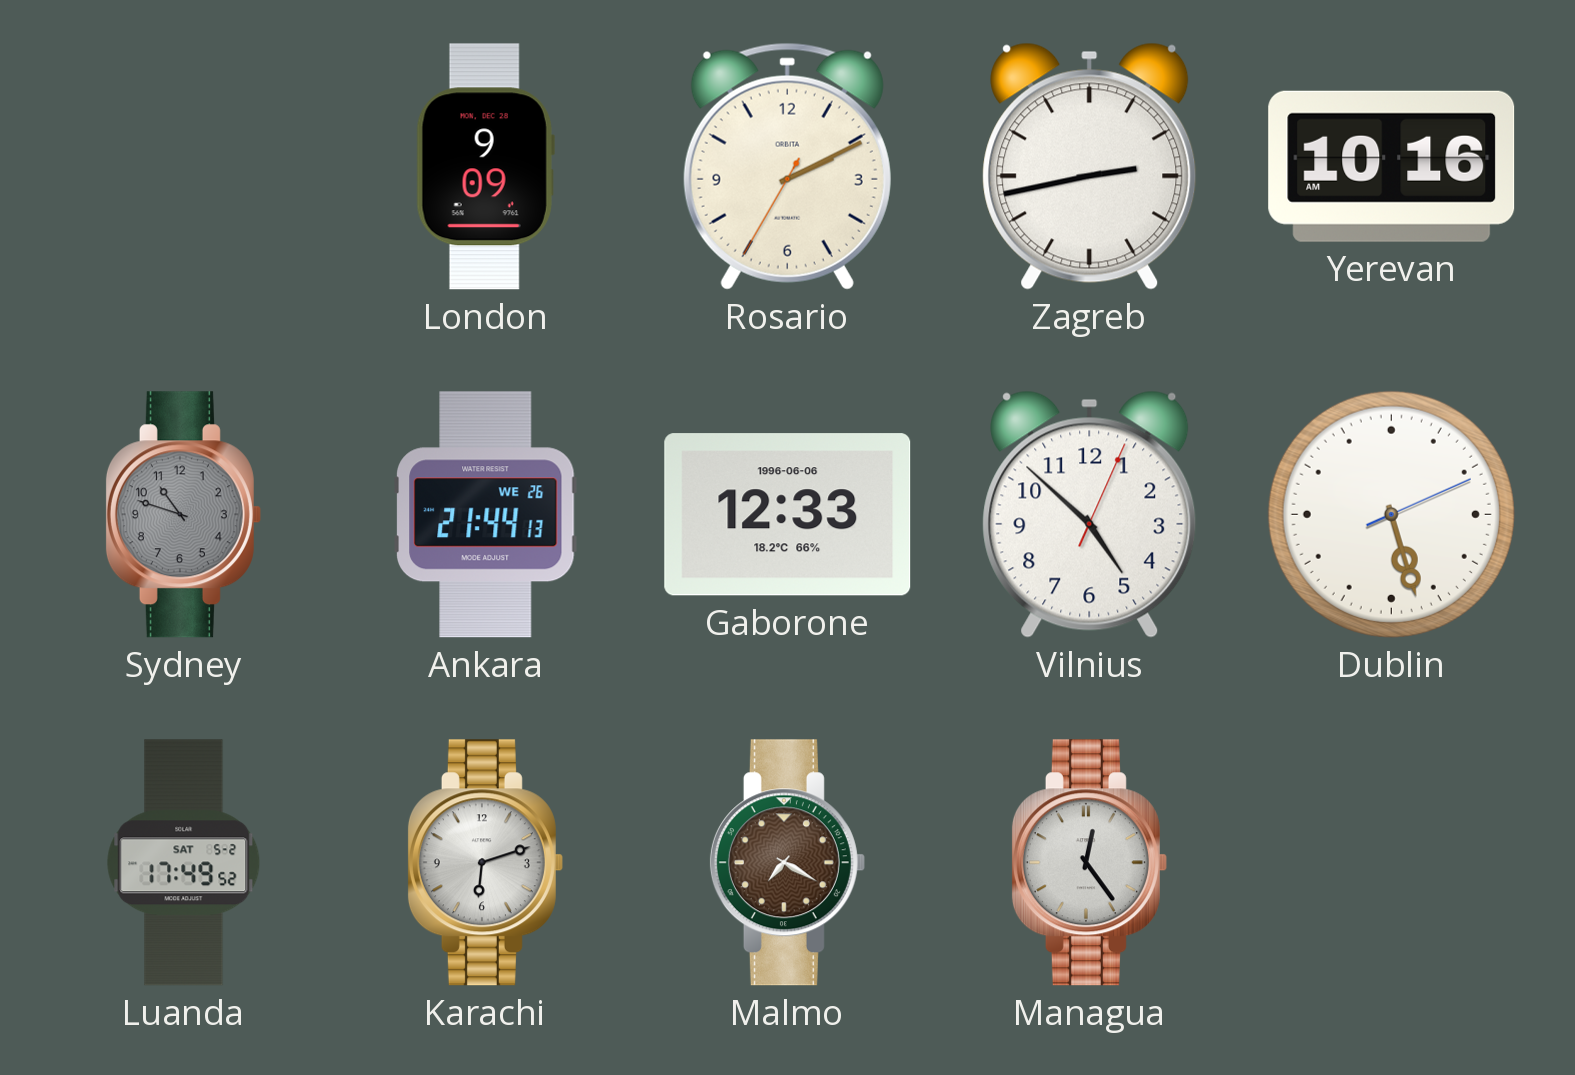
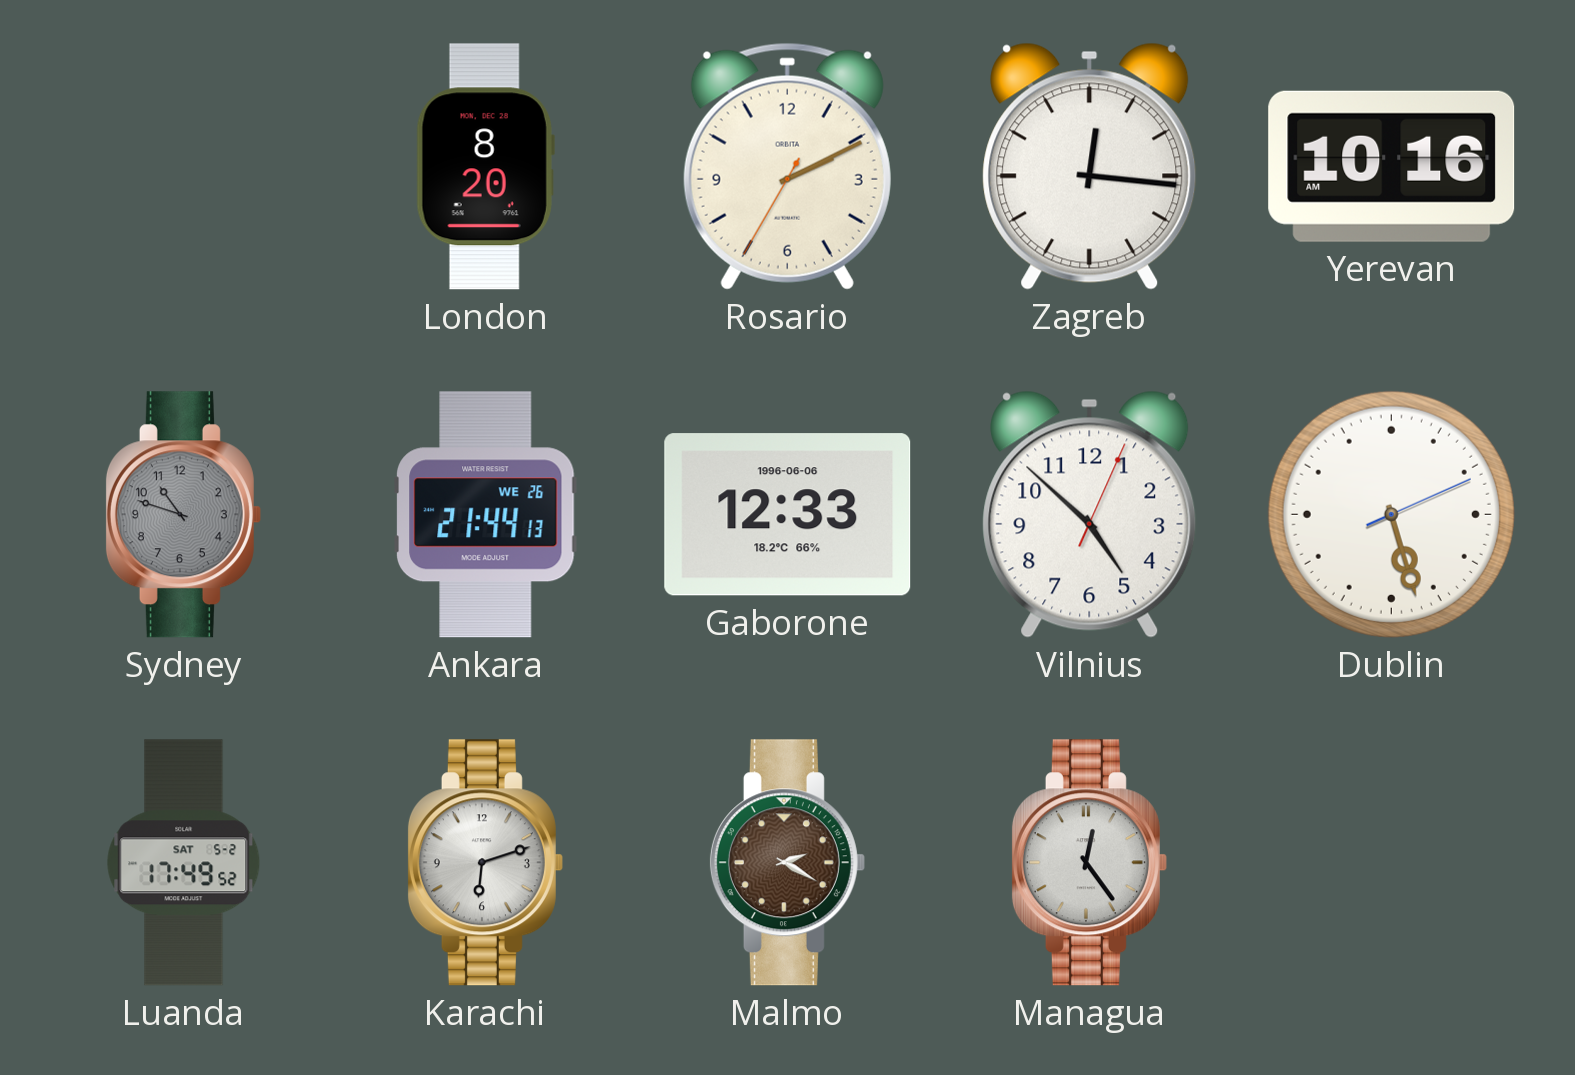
London: 9:09 -> 8:20 (485, 167)
Zagreb: 2:43 -> 12:16 (1090, 166)
Malmo: 7:20 -> 2:20 (787, 863)
